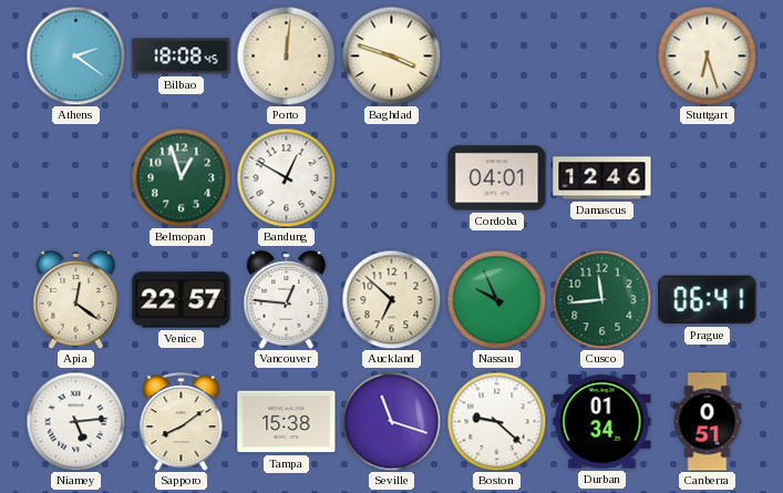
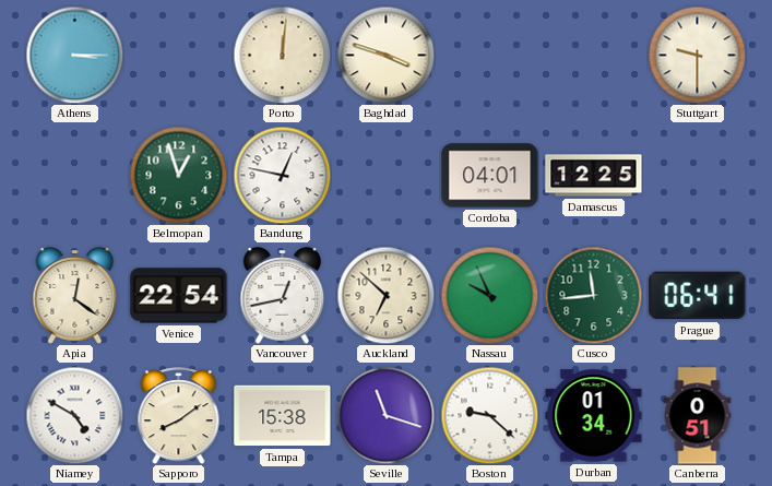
Athens: 2:21 -> 3:15 (74, 55)
Bilbao: 18:08 -> none (182, 57)
Stuttgart: 6:27 -> 9:30 (697, 55)
Bandung: 12:50 -> 12:47 (282, 175)
Damascus: 12:46 -> 12:25 (594, 176)
Venice: 22:57 -> 22:54 (179, 296)
Vancouver: 12:46 -> 12:43 (283, 296)
Niamey: 5:14 -> 4:50 (74, 415)
